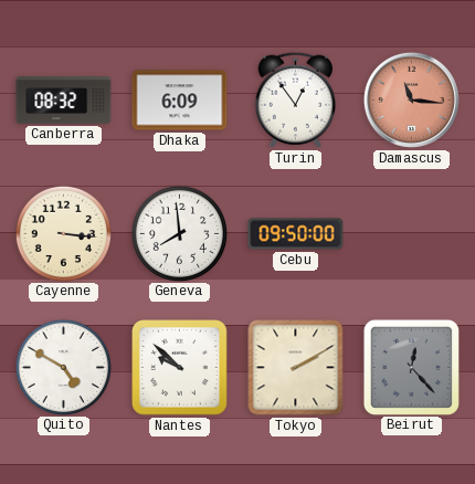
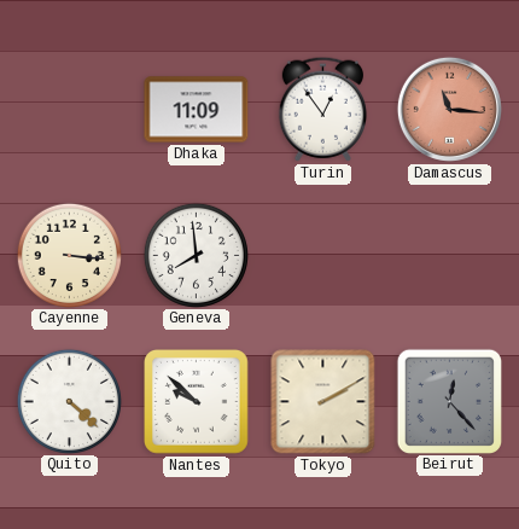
Canberra: 08:32 -> none (64, 101)
Dhaka: 6:09 -> 11:09 (197, 110)
Cebu: 09:50 -> none (296, 234)
Quito: 4:50 -> 4:22 (69, 401)
